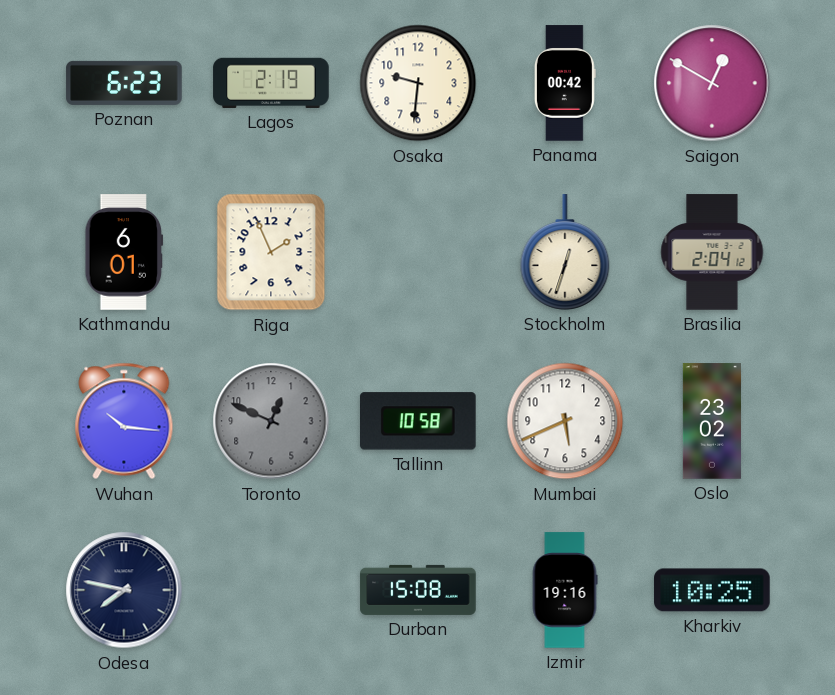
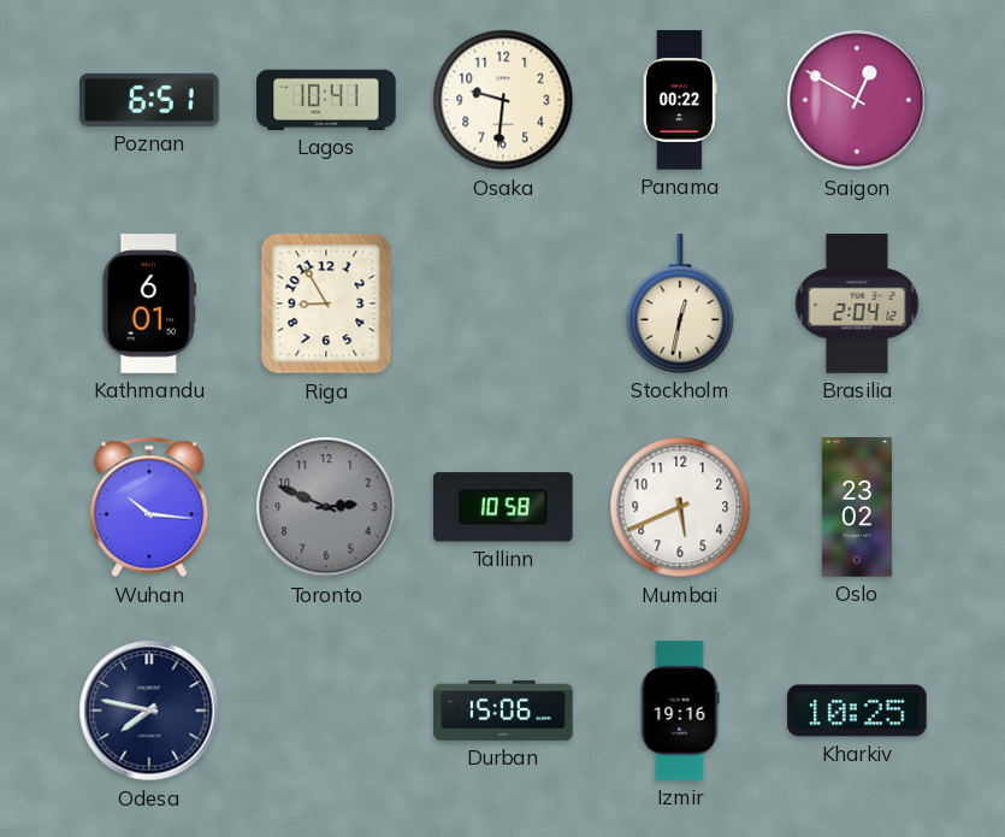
Poznan: 6:23 -> 6:51 (149, 100)
Lagos: 2:19 -> 10:41 (326, 100)
Panama: 00:42 -> 00:22 (680, 100)
Riga: 1:56 -> 8:55 (326, 303)
Stockholm: 12:33 -> 12:32 (680, 303)
Toronto: 12:49 -> 2:49 (326, 507)
Durban: 15:08 -> 15:06 (503, 711)
